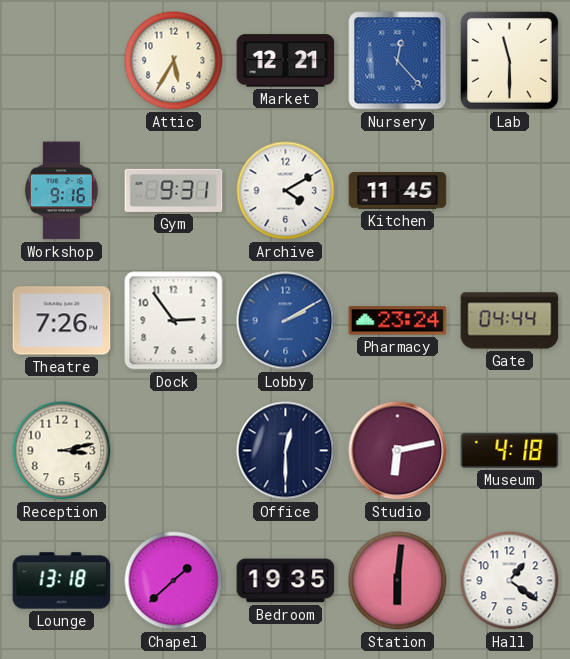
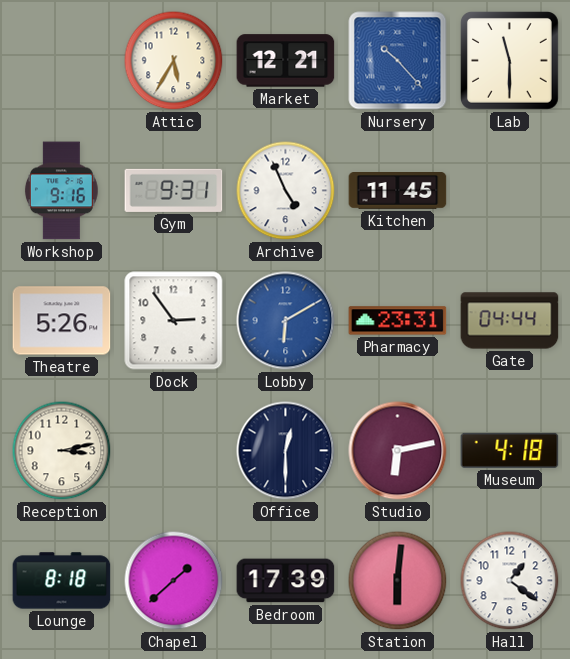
Nursery: 12:23 -> 10:23 (398, 61)
Archive: 4:10 -> 4:56 (286, 191)
Theatre: 7:26 -> 5:26 (62, 321)
Lobby: 2:10 -> 6:10 (286, 321)
Pharmacy: 23:24 -> 23:31 (398, 321)
Lounge: 13:18 -> 8:18 (62, 581)
Bedroom: 19:35 -> 17:39 (286, 581)
